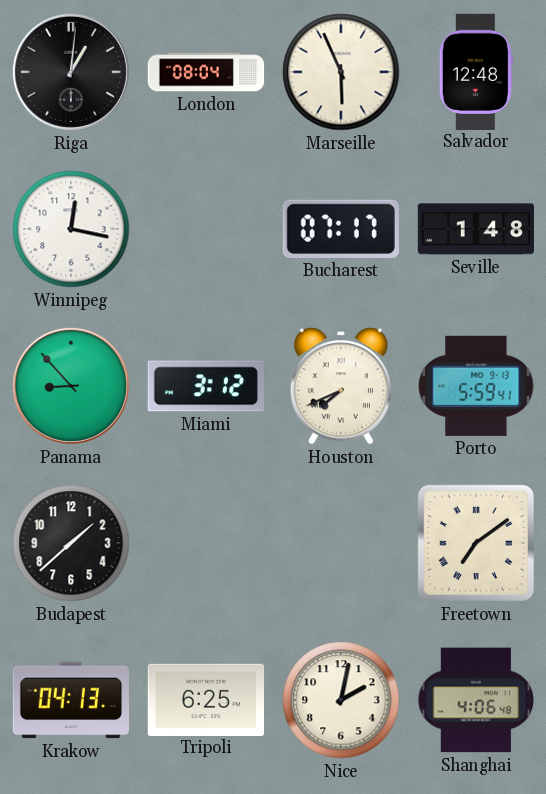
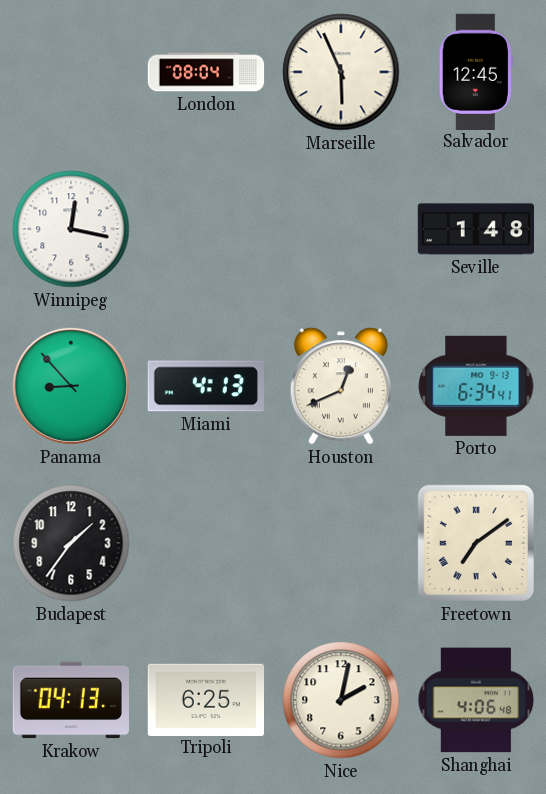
Riga: 1:01 -> none (71, 72)
Salvador: 12:48 -> 12:45 (476, 71)
Bucharest: 07:17 -> none (341, 229)
Miami: 3:12 -> 4:13 (206, 386)
Houston: 7:41 -> 12:41 (341, 386)
Porto: 5:59 -> 6:34 (476, 386)
Budapest: 1:38 -> 1:36 (71, 543)
